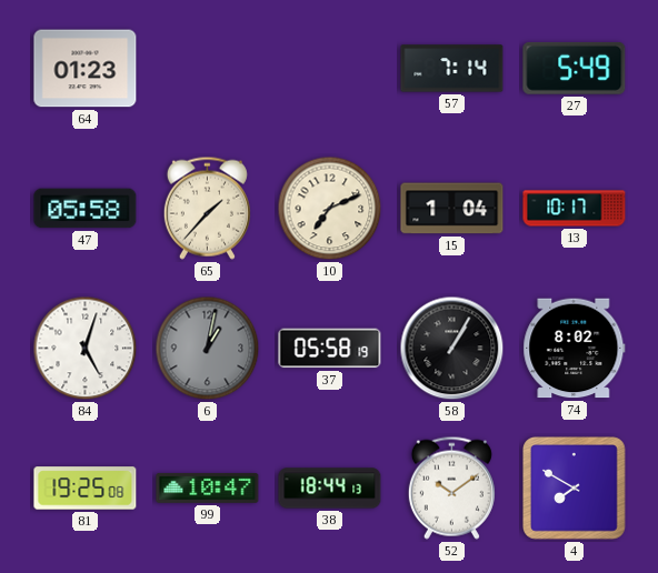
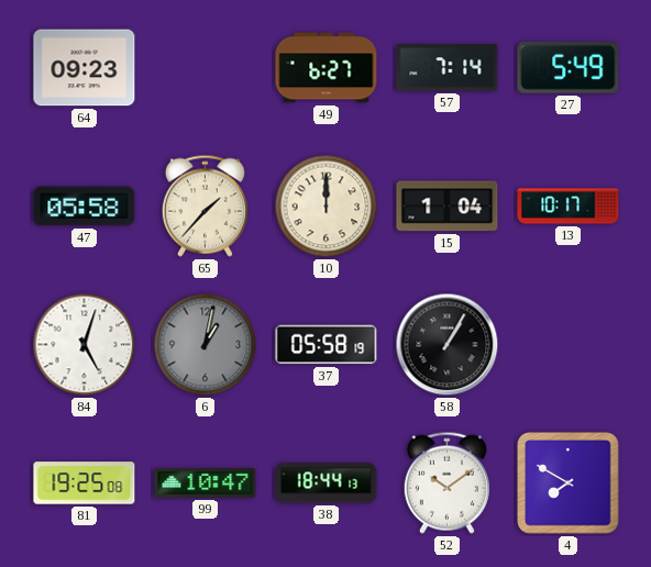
64: 01:23 -> 09:23 (85, 68)
49: none -> 6:27 (327, 68)
10: 7:11 -> 12:00 (327, 207)
74: 8:02 -> none (575, 349)
